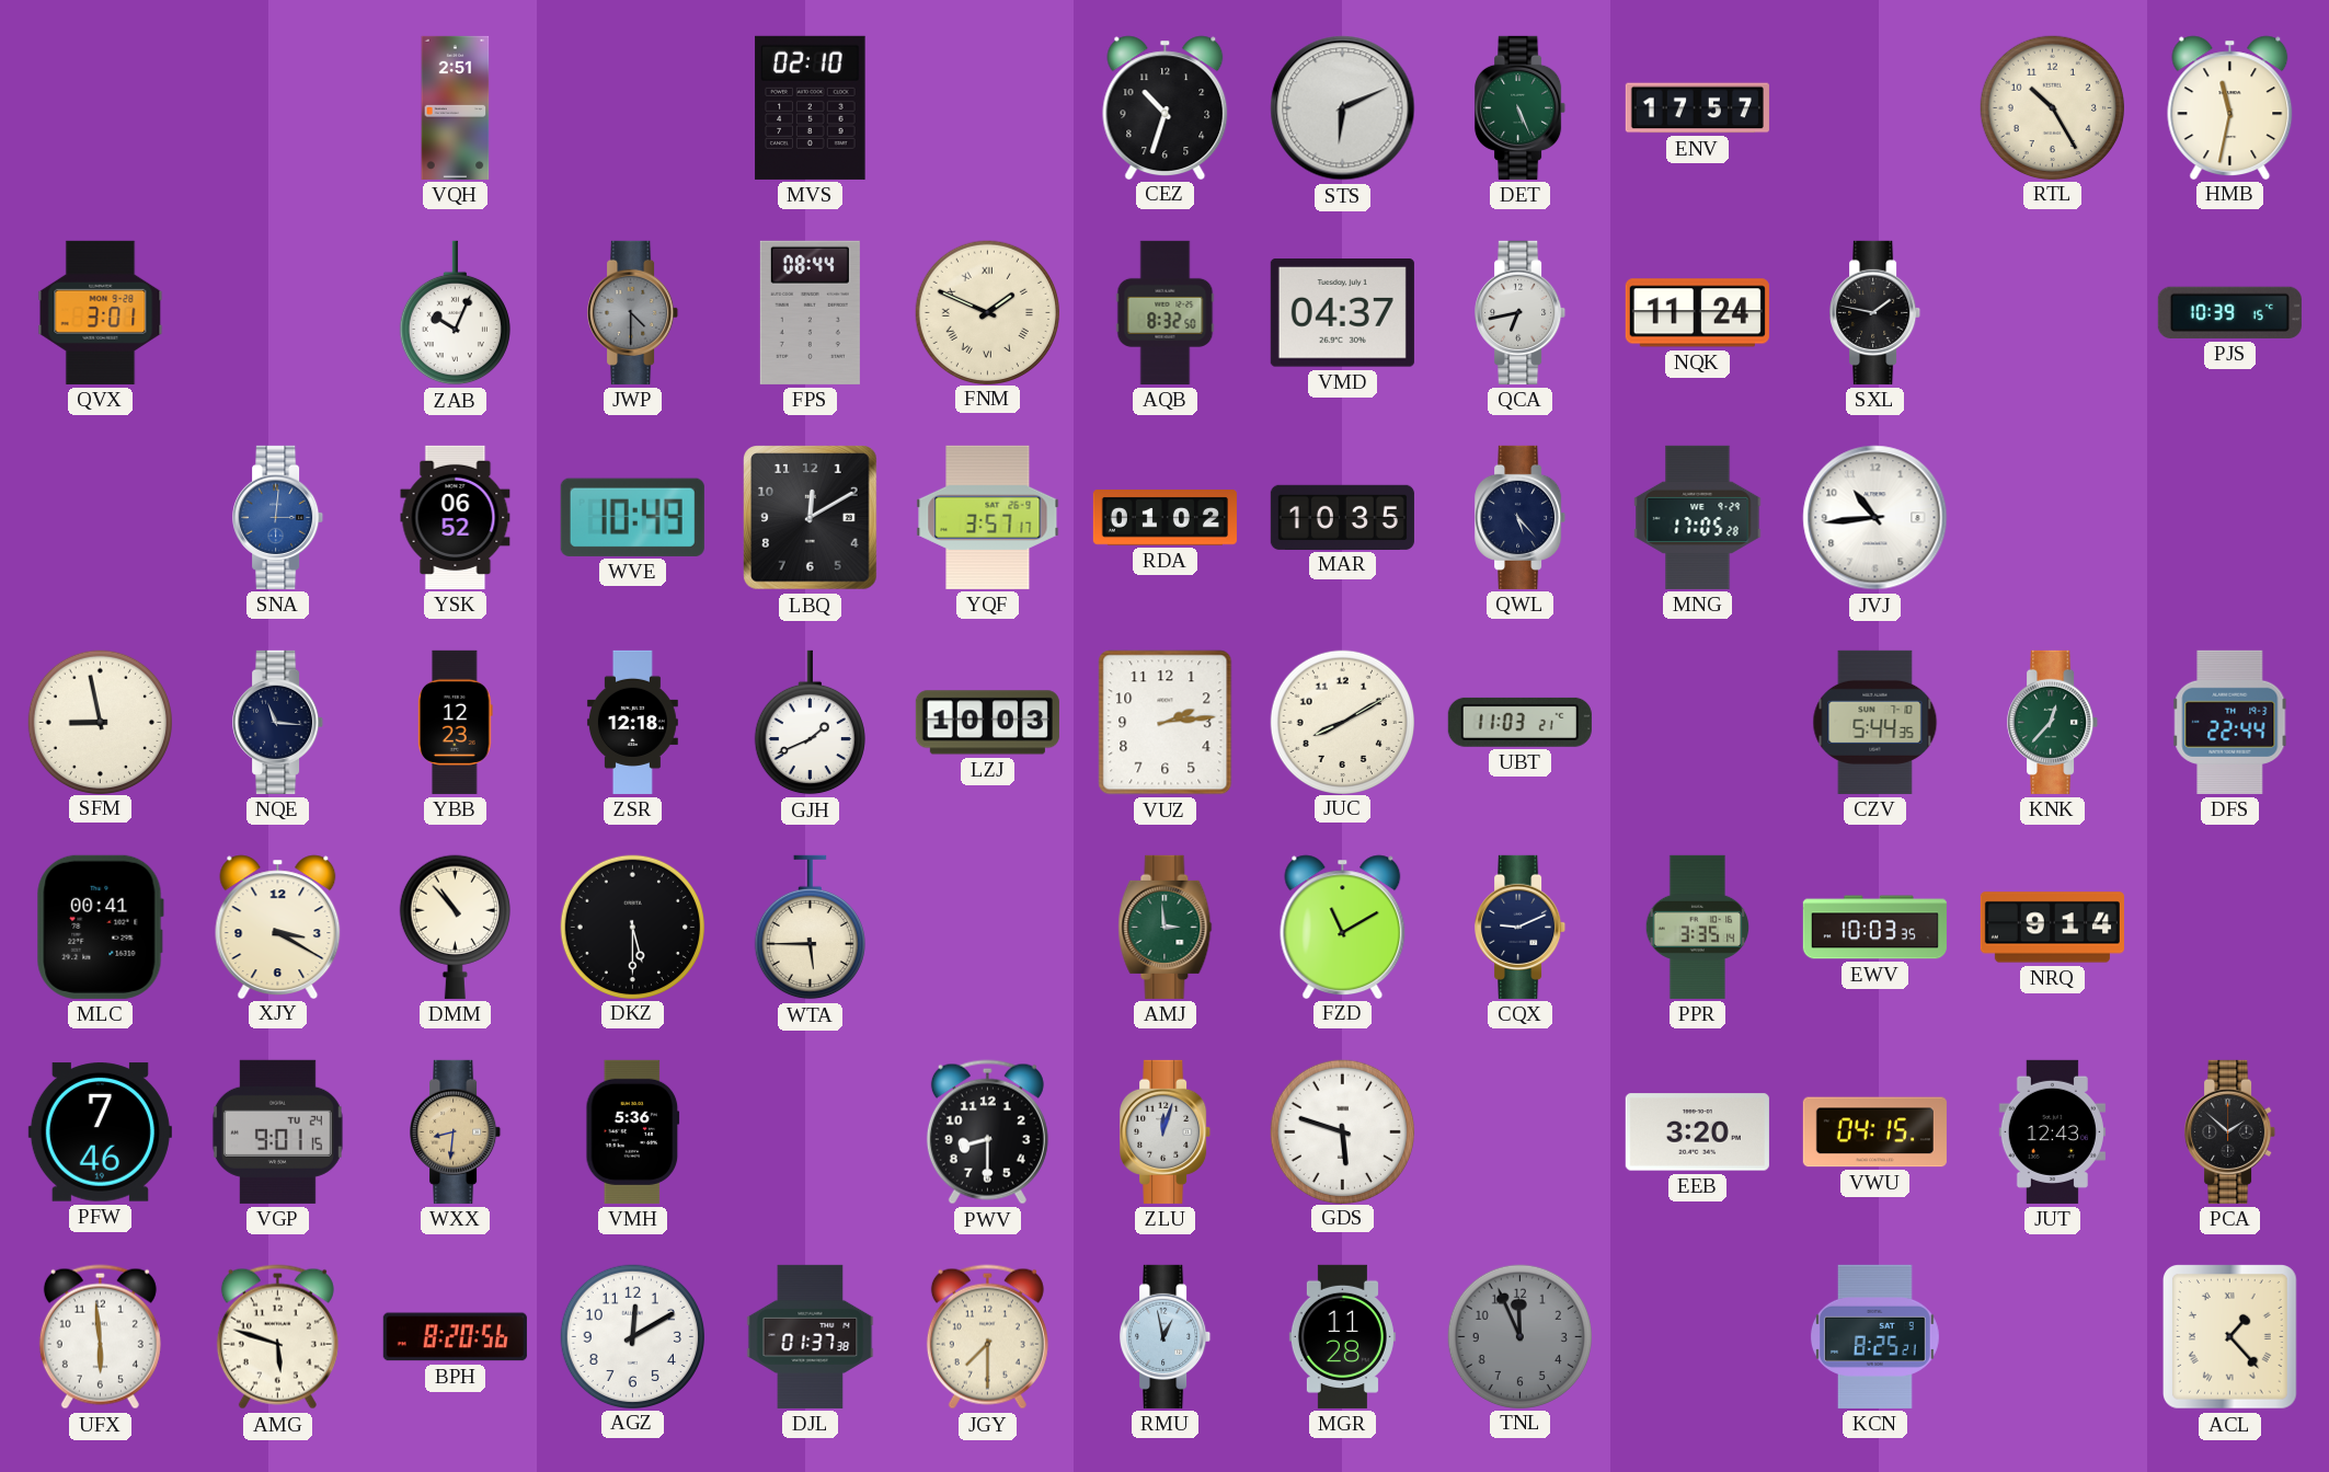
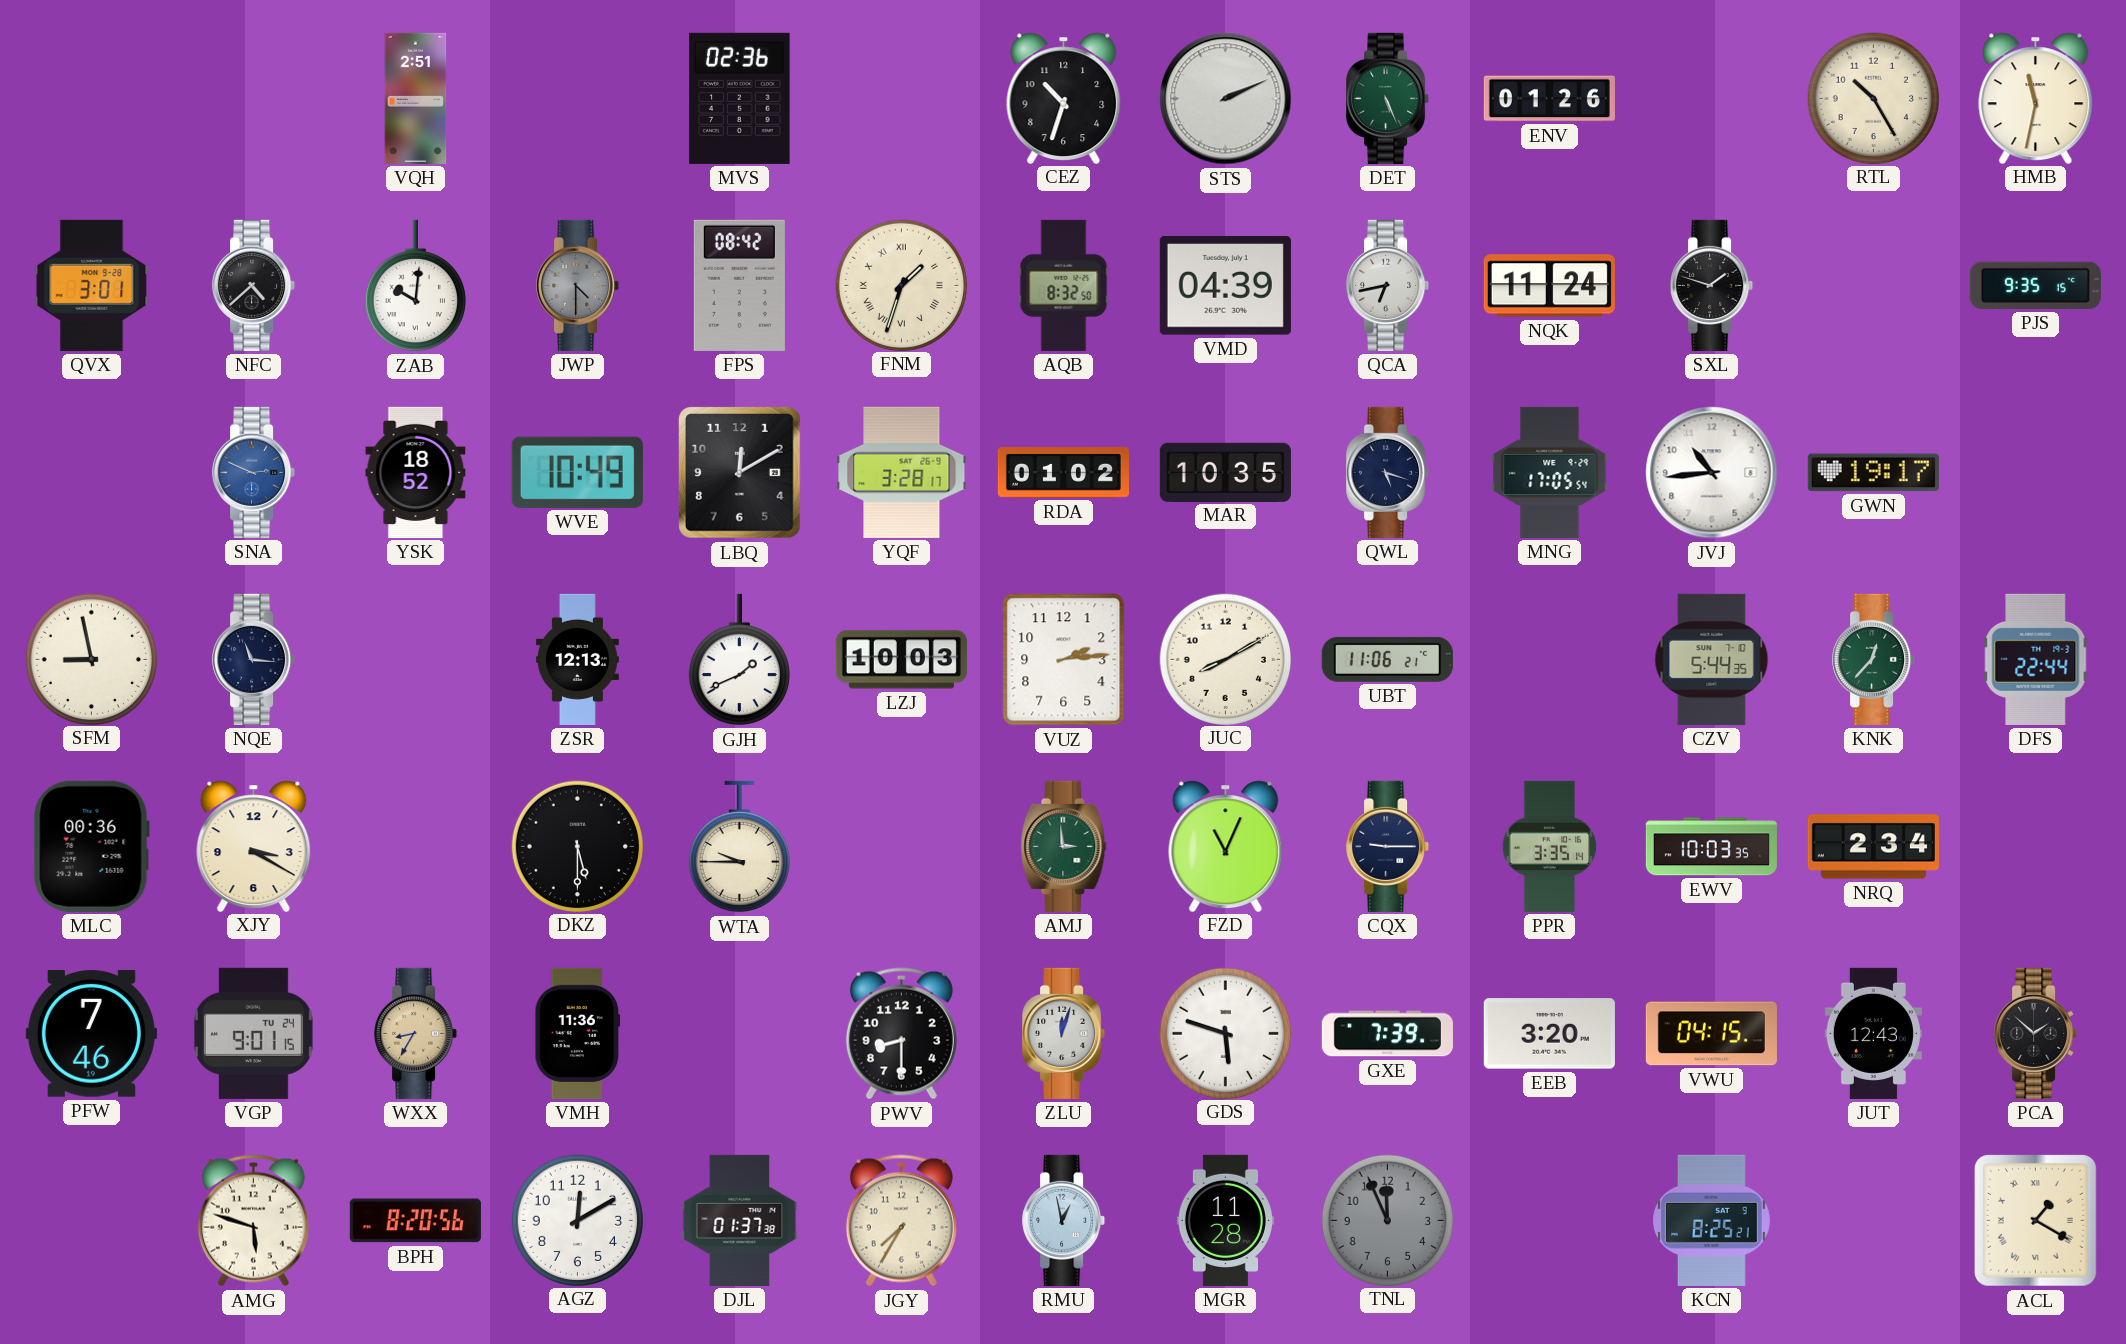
MVS: 02:10 -> 02:36 (740, 98)
STS: 6:11 -> 2:11 (1226, 99)
ENV: 17:57 -> 01:26 (1549, 99)
NFC: none -> 4:38 (254, 285)
ZAB: 10:04 -> 10:01 (415, 286)
FPS: 08:44 -> 08:42 (739, 285)
FNM: 1:49 -> 1:33 (901, 285)
VMD: 04:37 -> 04:39 (1225, 286)
SXL: 1:47 -> 1:48 (1712, 285)
PJS: 10:39 -> 9:35 (2035, 285)
SNA: 3:01 -> 2:49 (254, 472)
YSK: 06:52 -> 18:52 (416, 472)
YQF: 3:57 -> 3:28 (902, 472)
QWL: 5:23 -> 5:18 (1388, 472)
MNG: 17:05:28 -> 17:05:54 (1550, 472)
GWN: none -> 19:17 (1873, 473)
YBB: 12:23 -> none (456, 722)
ZSR: 12:18 -> 12:13 (577, 659)
UBT: 11:03 -> 11:06 (1387, 659)
MLC: 00:41 -> 00:36 (91, 846)
DMM: 10:53 -> none (455, 927)
WTA: 5:45 -> 9:45 (739, 847)
FZD: 11:10 -> 11:04 (1226, 846)
CQX: 9:11 -> 9:15 (1388, 846)
NRQ: 9:14 -> 2:34 (1873, 847)
WXX: 8:31 -> 8:35 (416, 1033)
VMH: 5:36 -> 11:36 (578, 1033)
GXE: none -> 7:39 (1387, 1034)
UFX: 5:59 -> none (100, 1337)
JGY: 7:30 -> 7:35 (901, 1221)
ACL: 1:23 -> 1:20 (2036, 1221)
